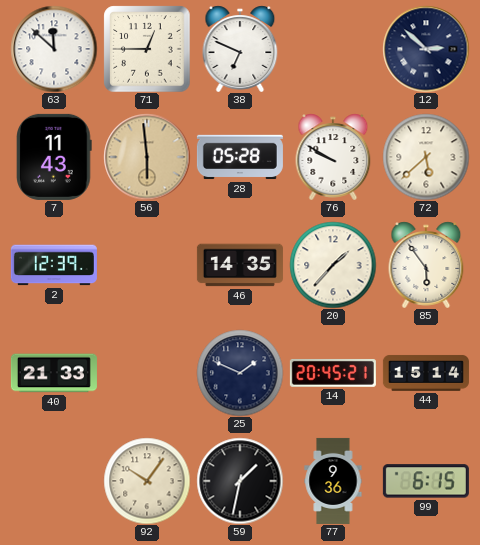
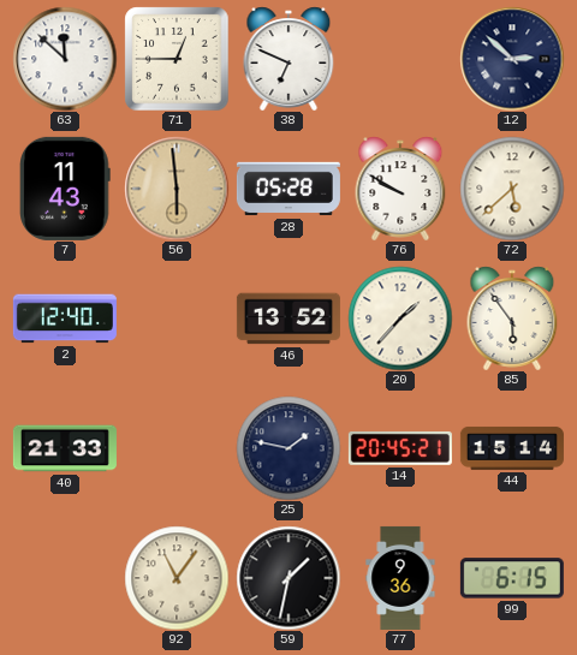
2: 12:39 -> 12:40 (65, 318)
46: 14:35 -> 13:52 (288, 318)
25: 1:49 -> 1:47 (288, 448)
92: 10:06 -> 11:06 (177, 578)
